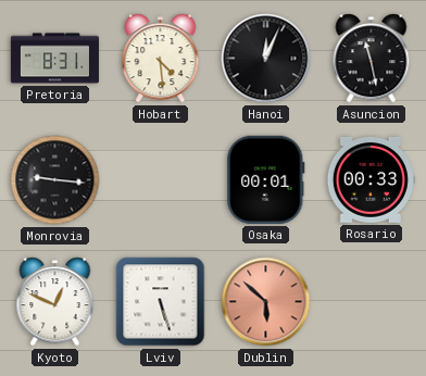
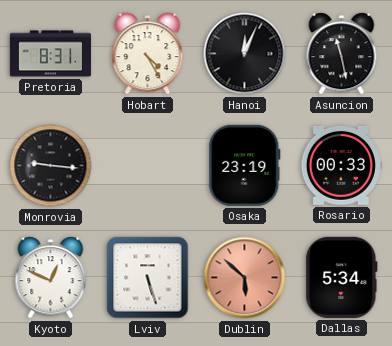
Hobart: 4:29 -> 4:25 (148, 54)
Osaka: 00:01 -> 23:19 (245, 165)
Dallas: none -> 5:34 (342, 277)
